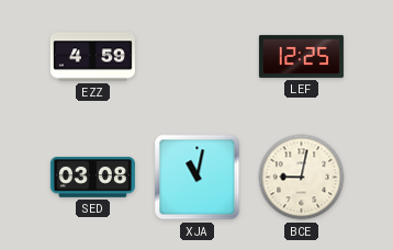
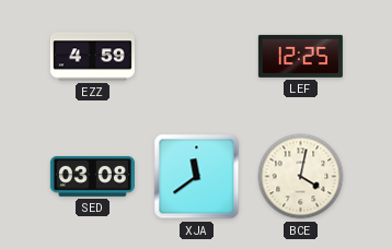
XJA: 11:02 -> 11:39 (197, 177)
BCE: 9:02 -> 4:02 (301, 177)
